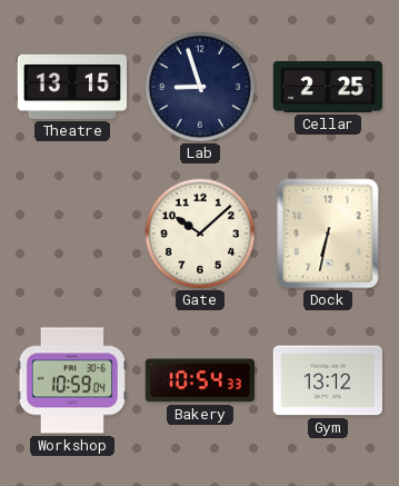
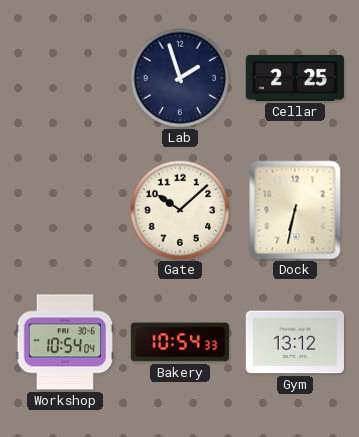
Theatre: 13:15 -> none (71, 87)
Lab: 8:57 -> 1:57 (180, 78)
Workshop: 10:59 -> 10:54 (64, 342)
